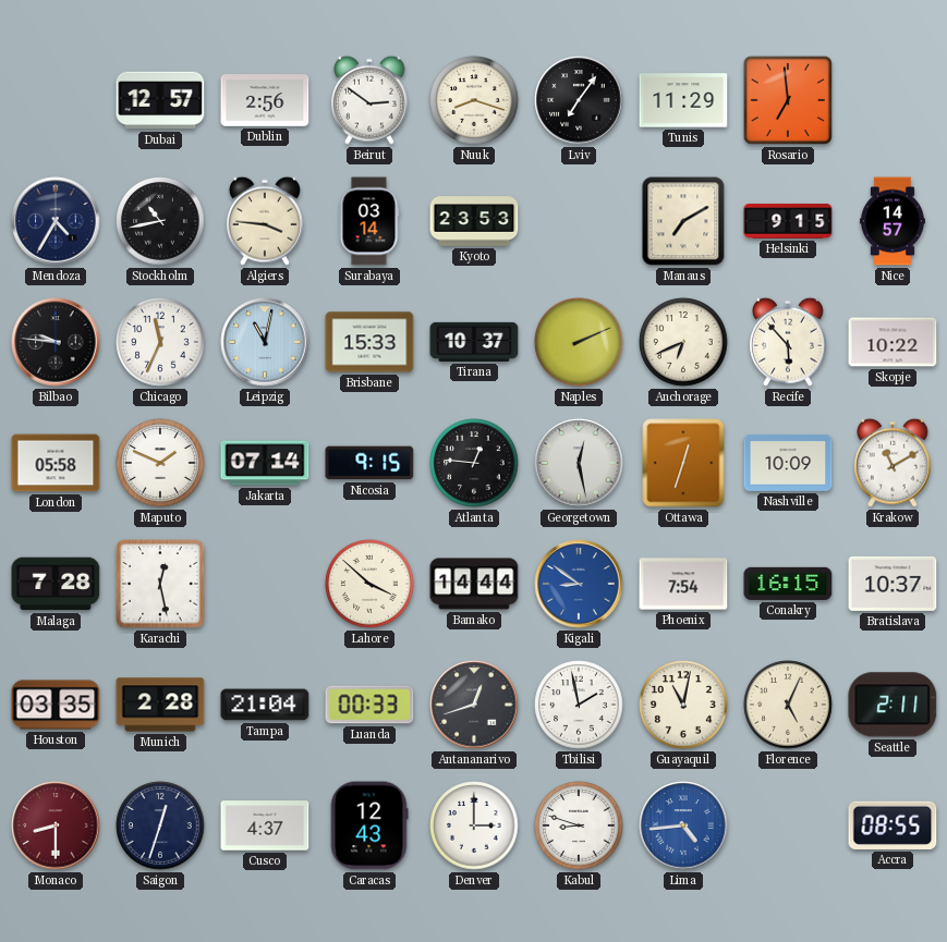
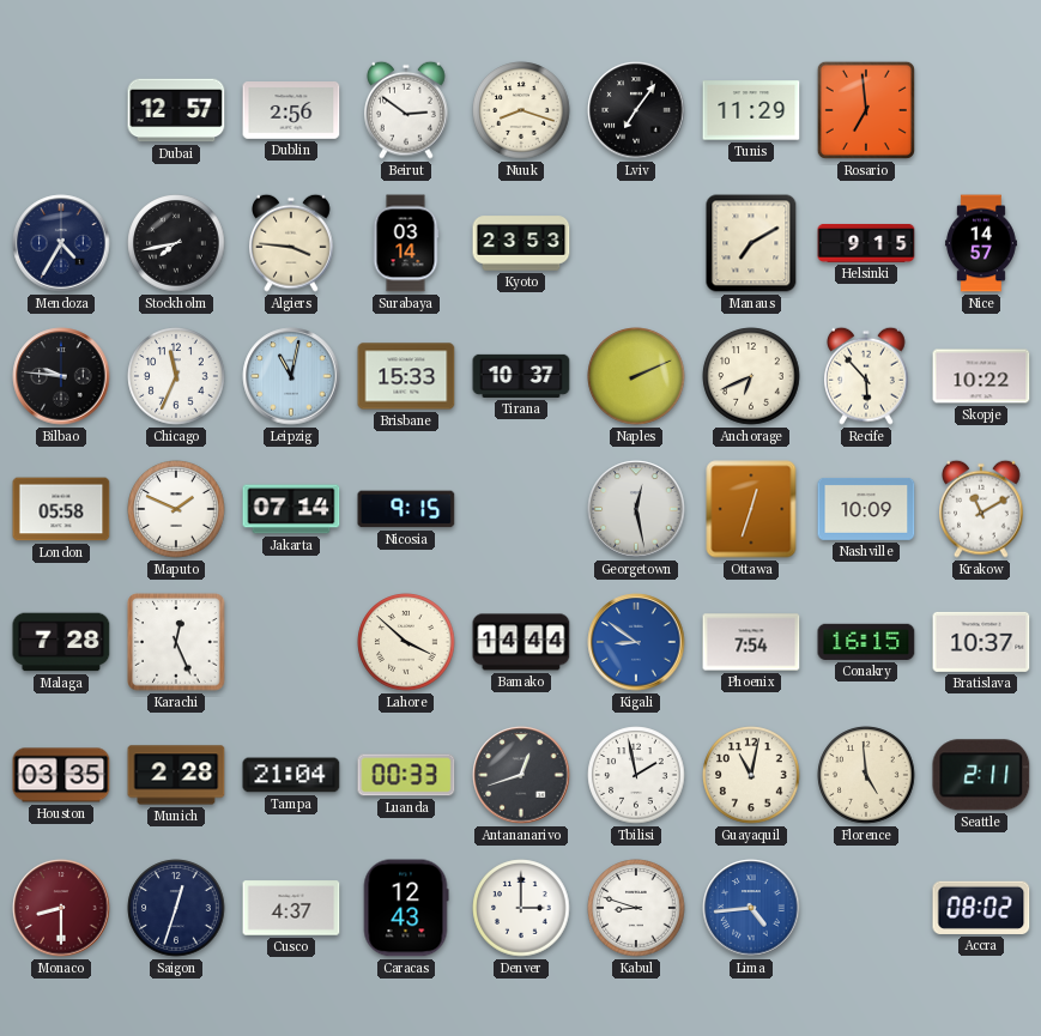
Stockholm: 10:43 -> 7:43 (176, 243)
Atlanta: 12:46 -> none (474, 463)
Karachi: 12:28 -> 12:26 (176, 642)
Florence: 5:04 -> 4:59 (866, 775)
Accra: 08:55 -> 08:02 (981, 908)
